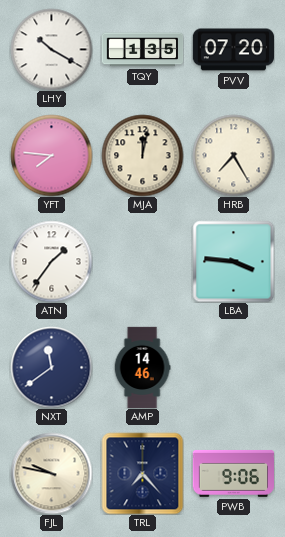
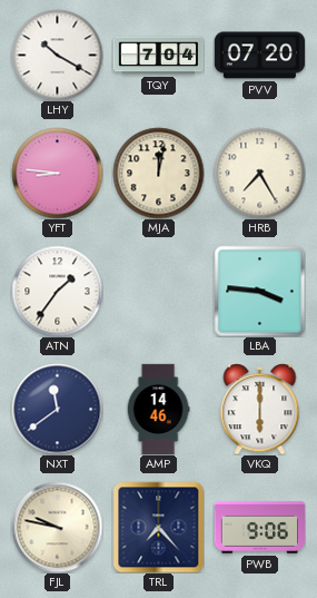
TQY: 1:35 -> 7:04 (158, 56)
YFT: 7:46 -> 8:46 (57, 173)
VKQ: none -> 6:00 (260, 409)
